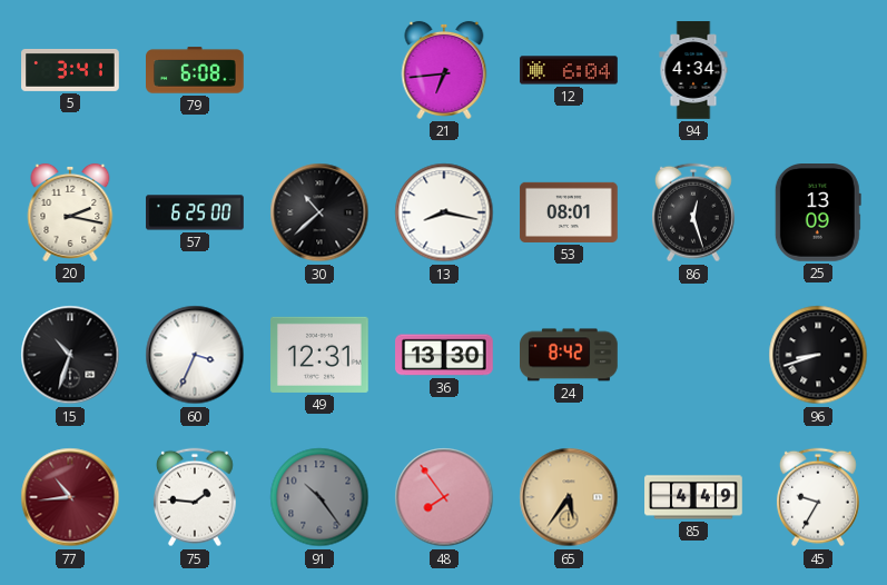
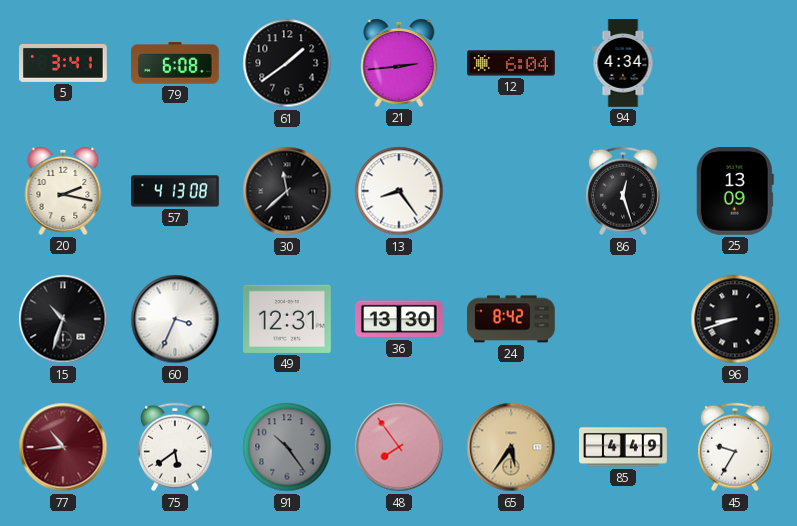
61: none -> 1:39 (287, 63)
21: 6:44 -> 2:44 (399, 63)
57: 6:25 -> 4:13 (175, 191)
30: 10:38 -> 11:38 (287, 191)
13: 8:17 -> 8:24 (399, 191)
53: 08:01 -> none (569, 212)
75: 1:46 -> 5:39 (175, 447)
